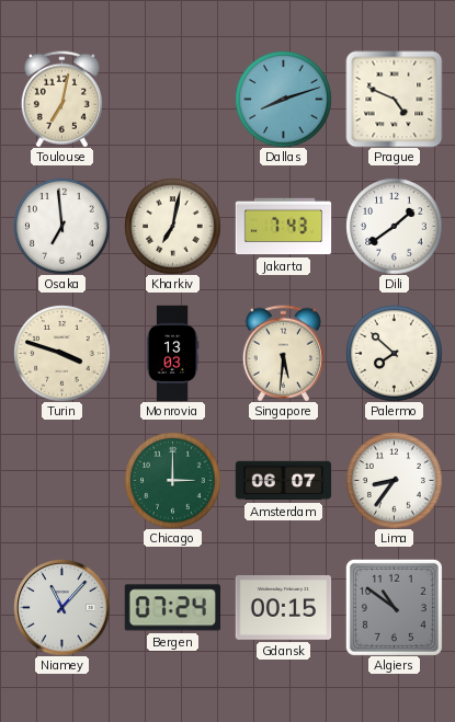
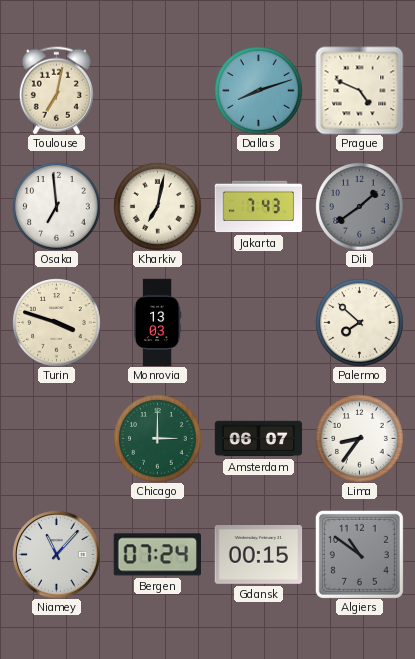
Dili dial: white -> grey (359, 206)
Singapore: 5:31 -> none (283, 353)
